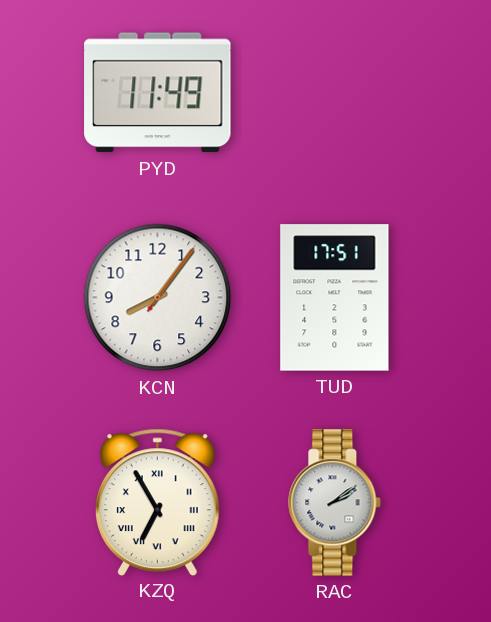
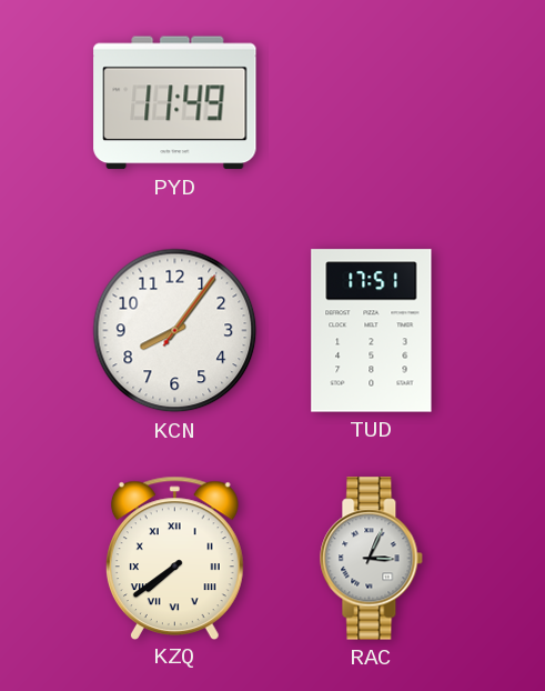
KZQ: 6:55 -> 7:39 (174, 558)
RAC: 2:09 -> 3:04 (372, 559)
